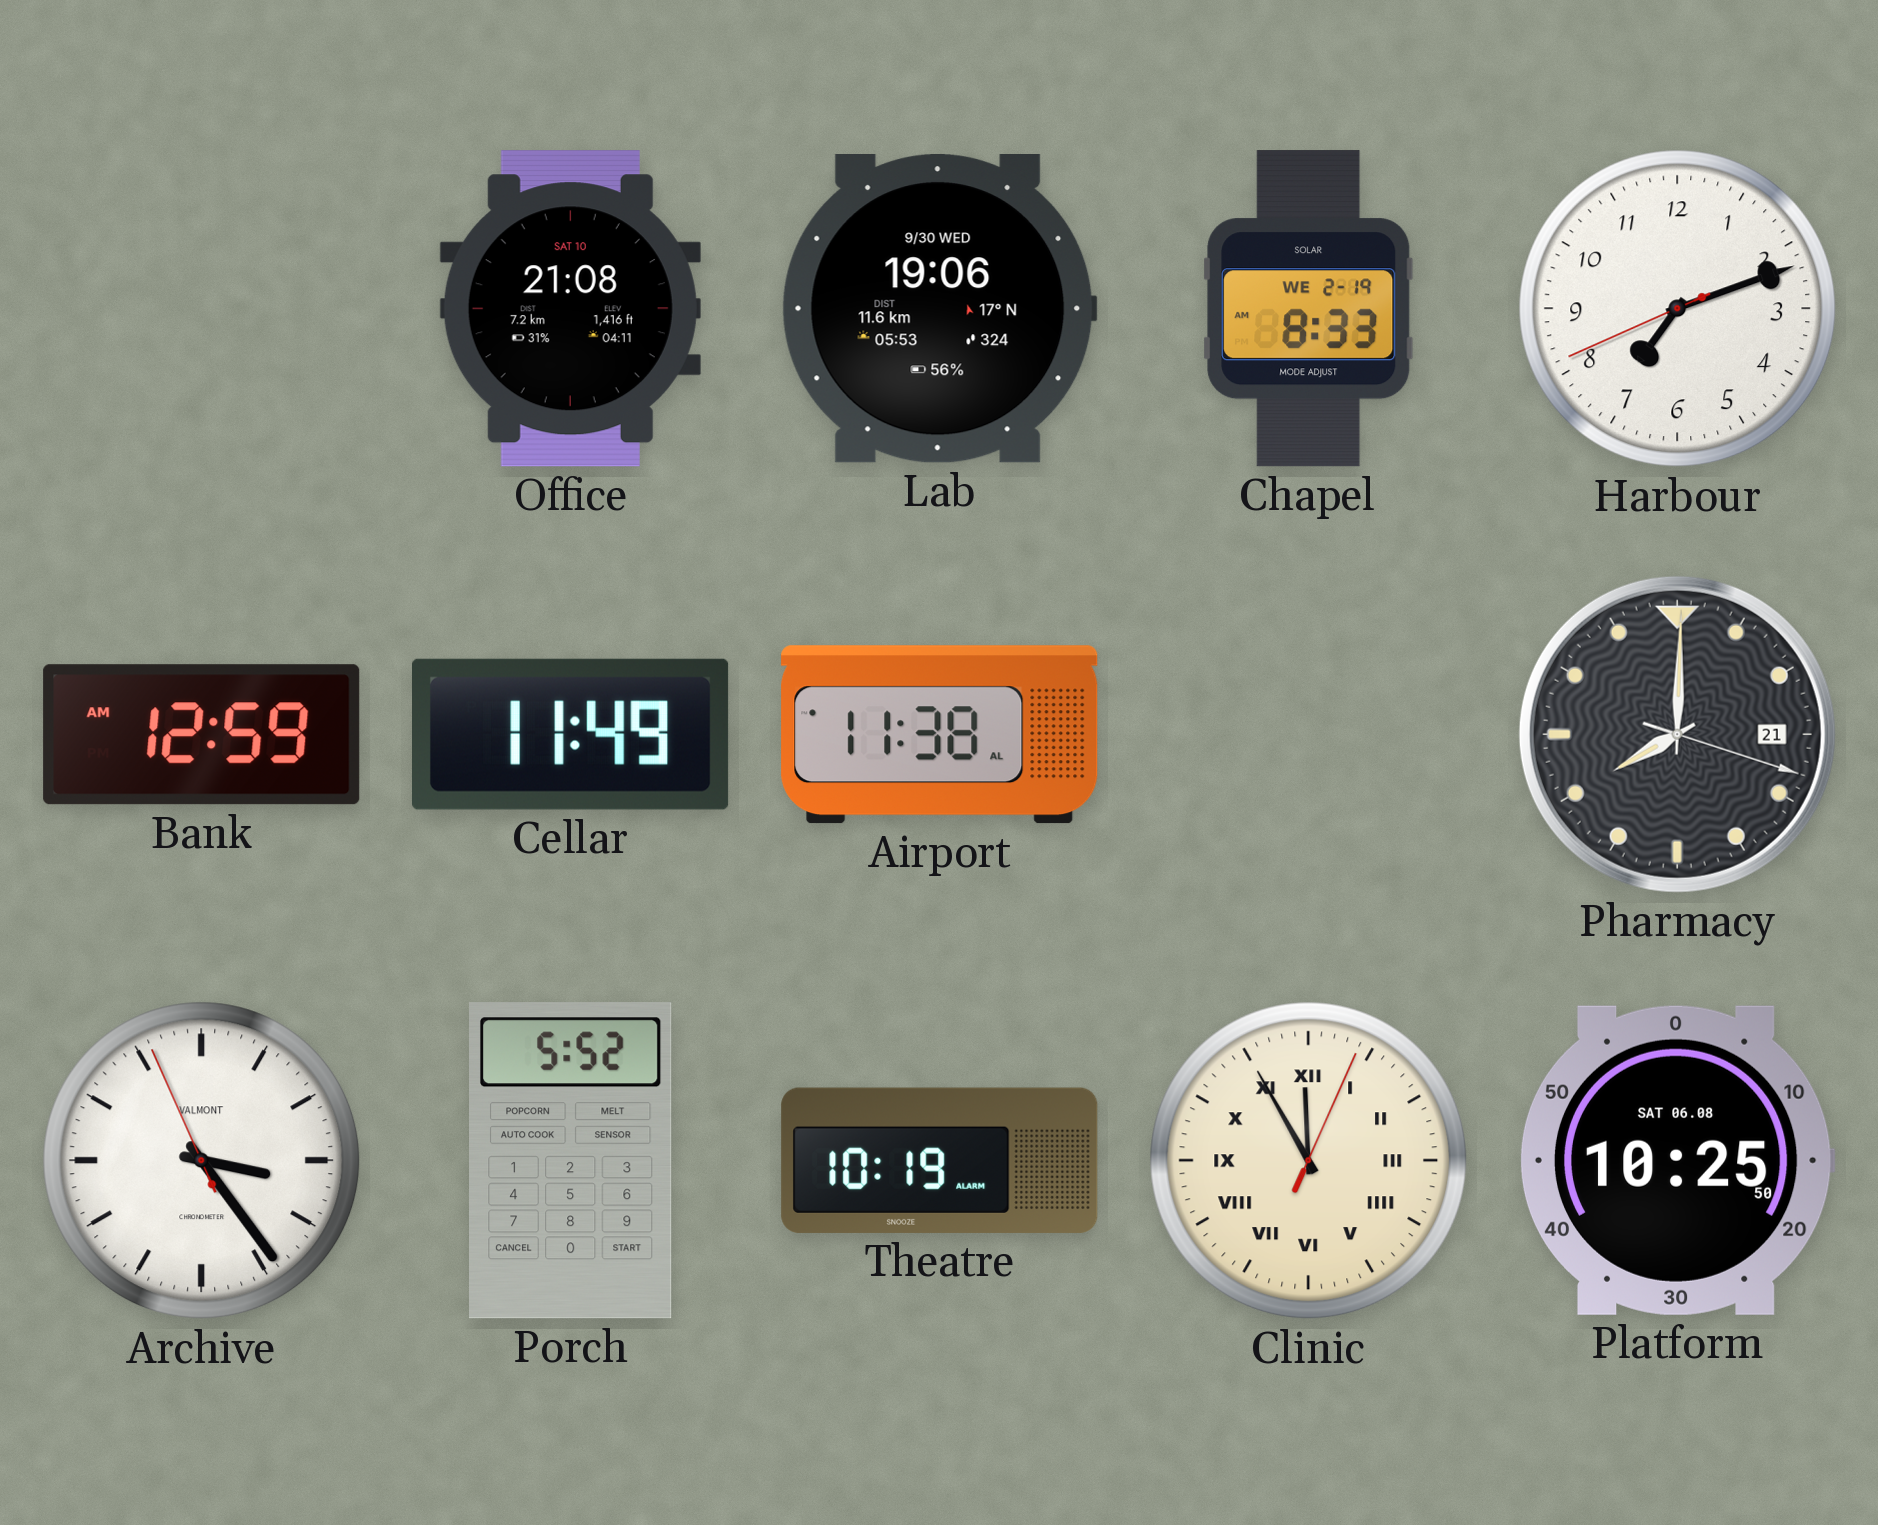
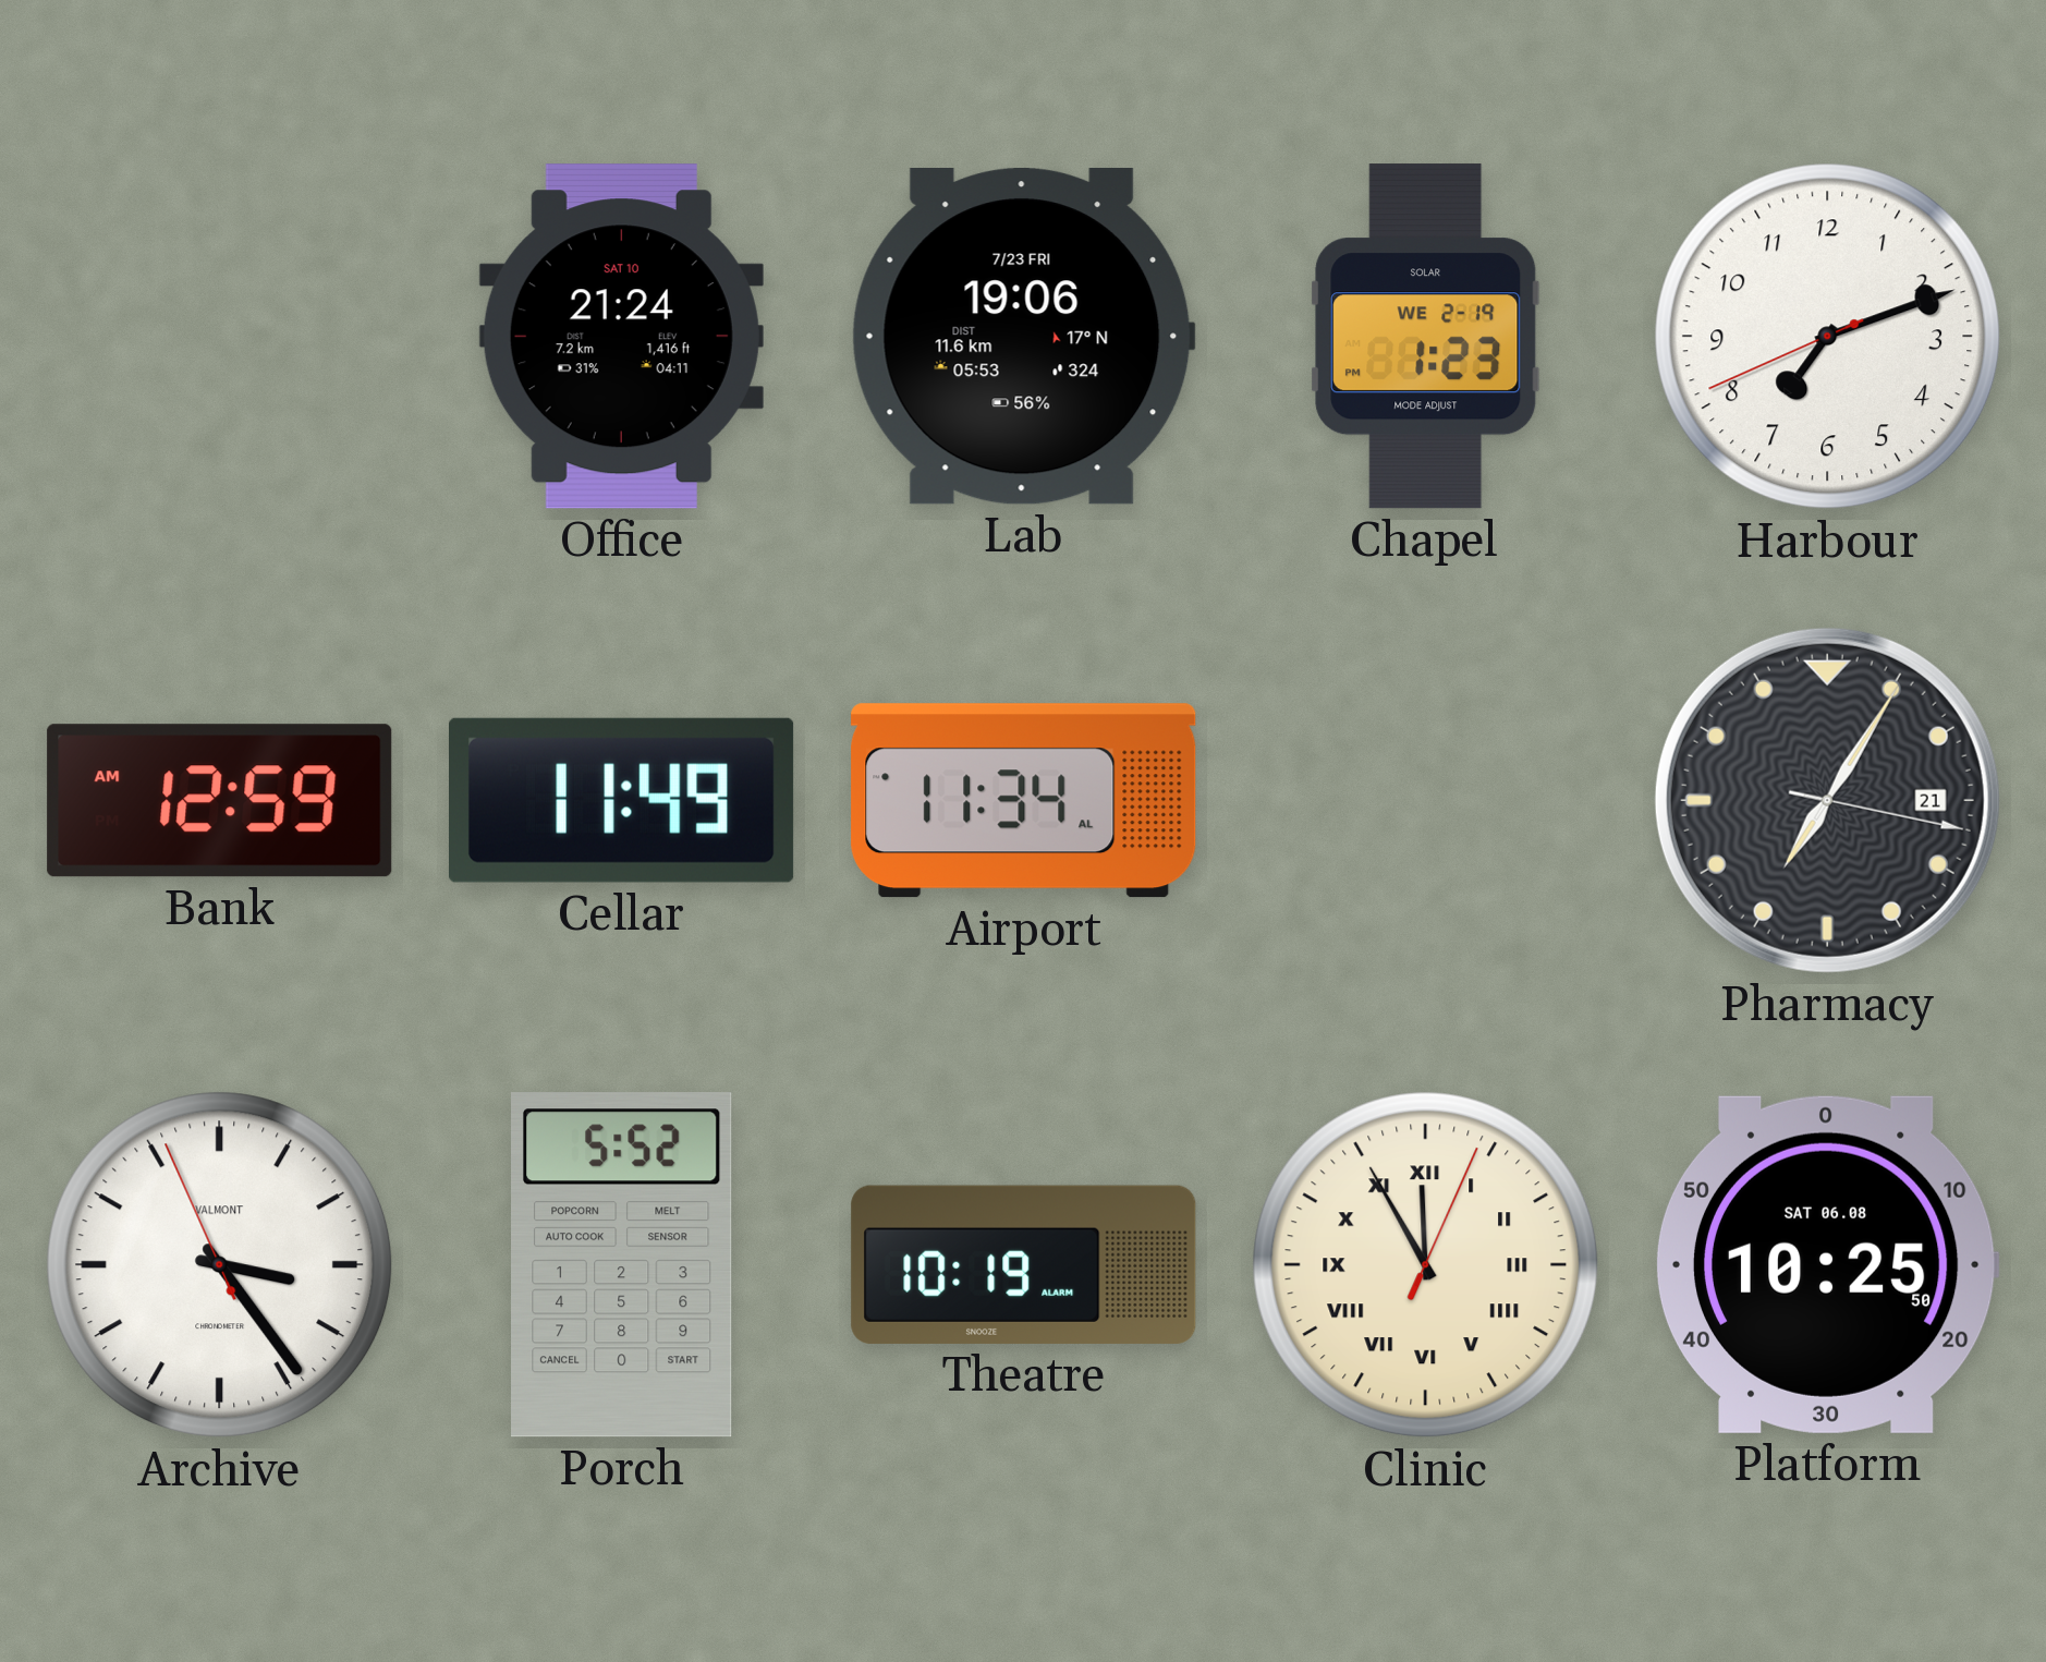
Office: 21:08 -> 21:24 (621, 337)
Lab date: 9/30 WED -> 7/23 FRI (1023, 337)
Chapel: 8:33 -> 1:23 (1426, 337)
Airport: 11:38 -> 11:34 (1024, 801)
Pharmacy: 8:00 -> 7:05 (1827, 800)
